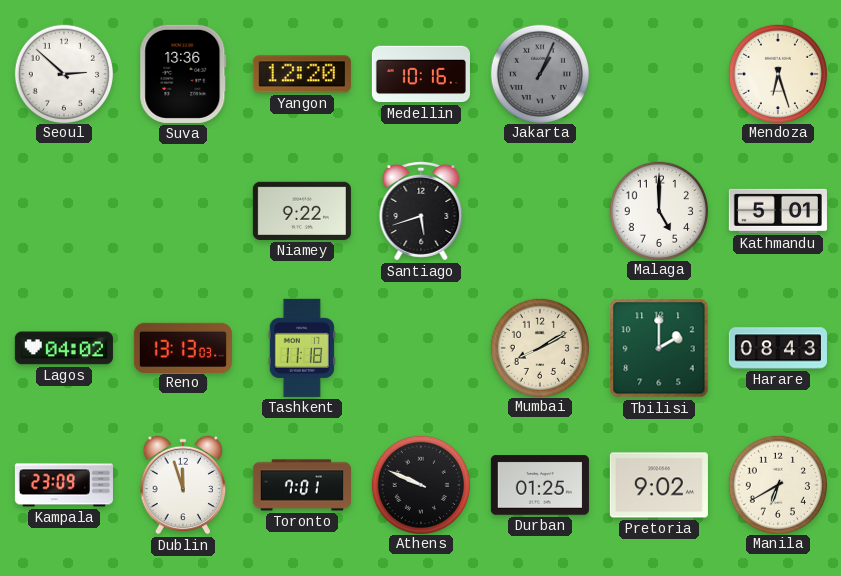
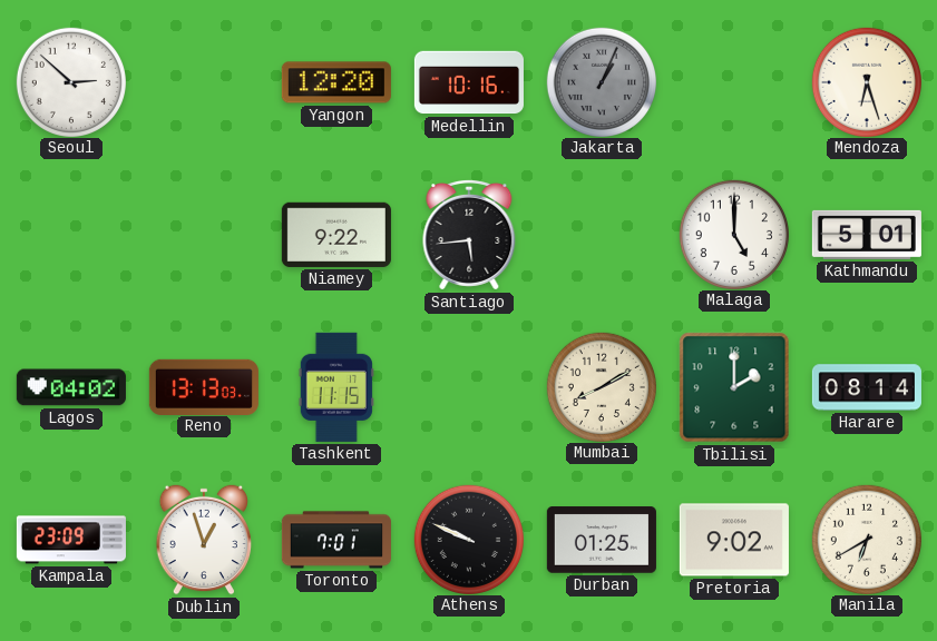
Suva: 13:36 -> none (183, 74)
Santiago: 5:42 -> 5:44 (469, 235)
Tashkent: 11:18 -> 11:15 (336, 387)
Harare: 08:43 -> 08:14 (867, 387)
Dublin: 11:57 -> 12:57 (204, 540)
